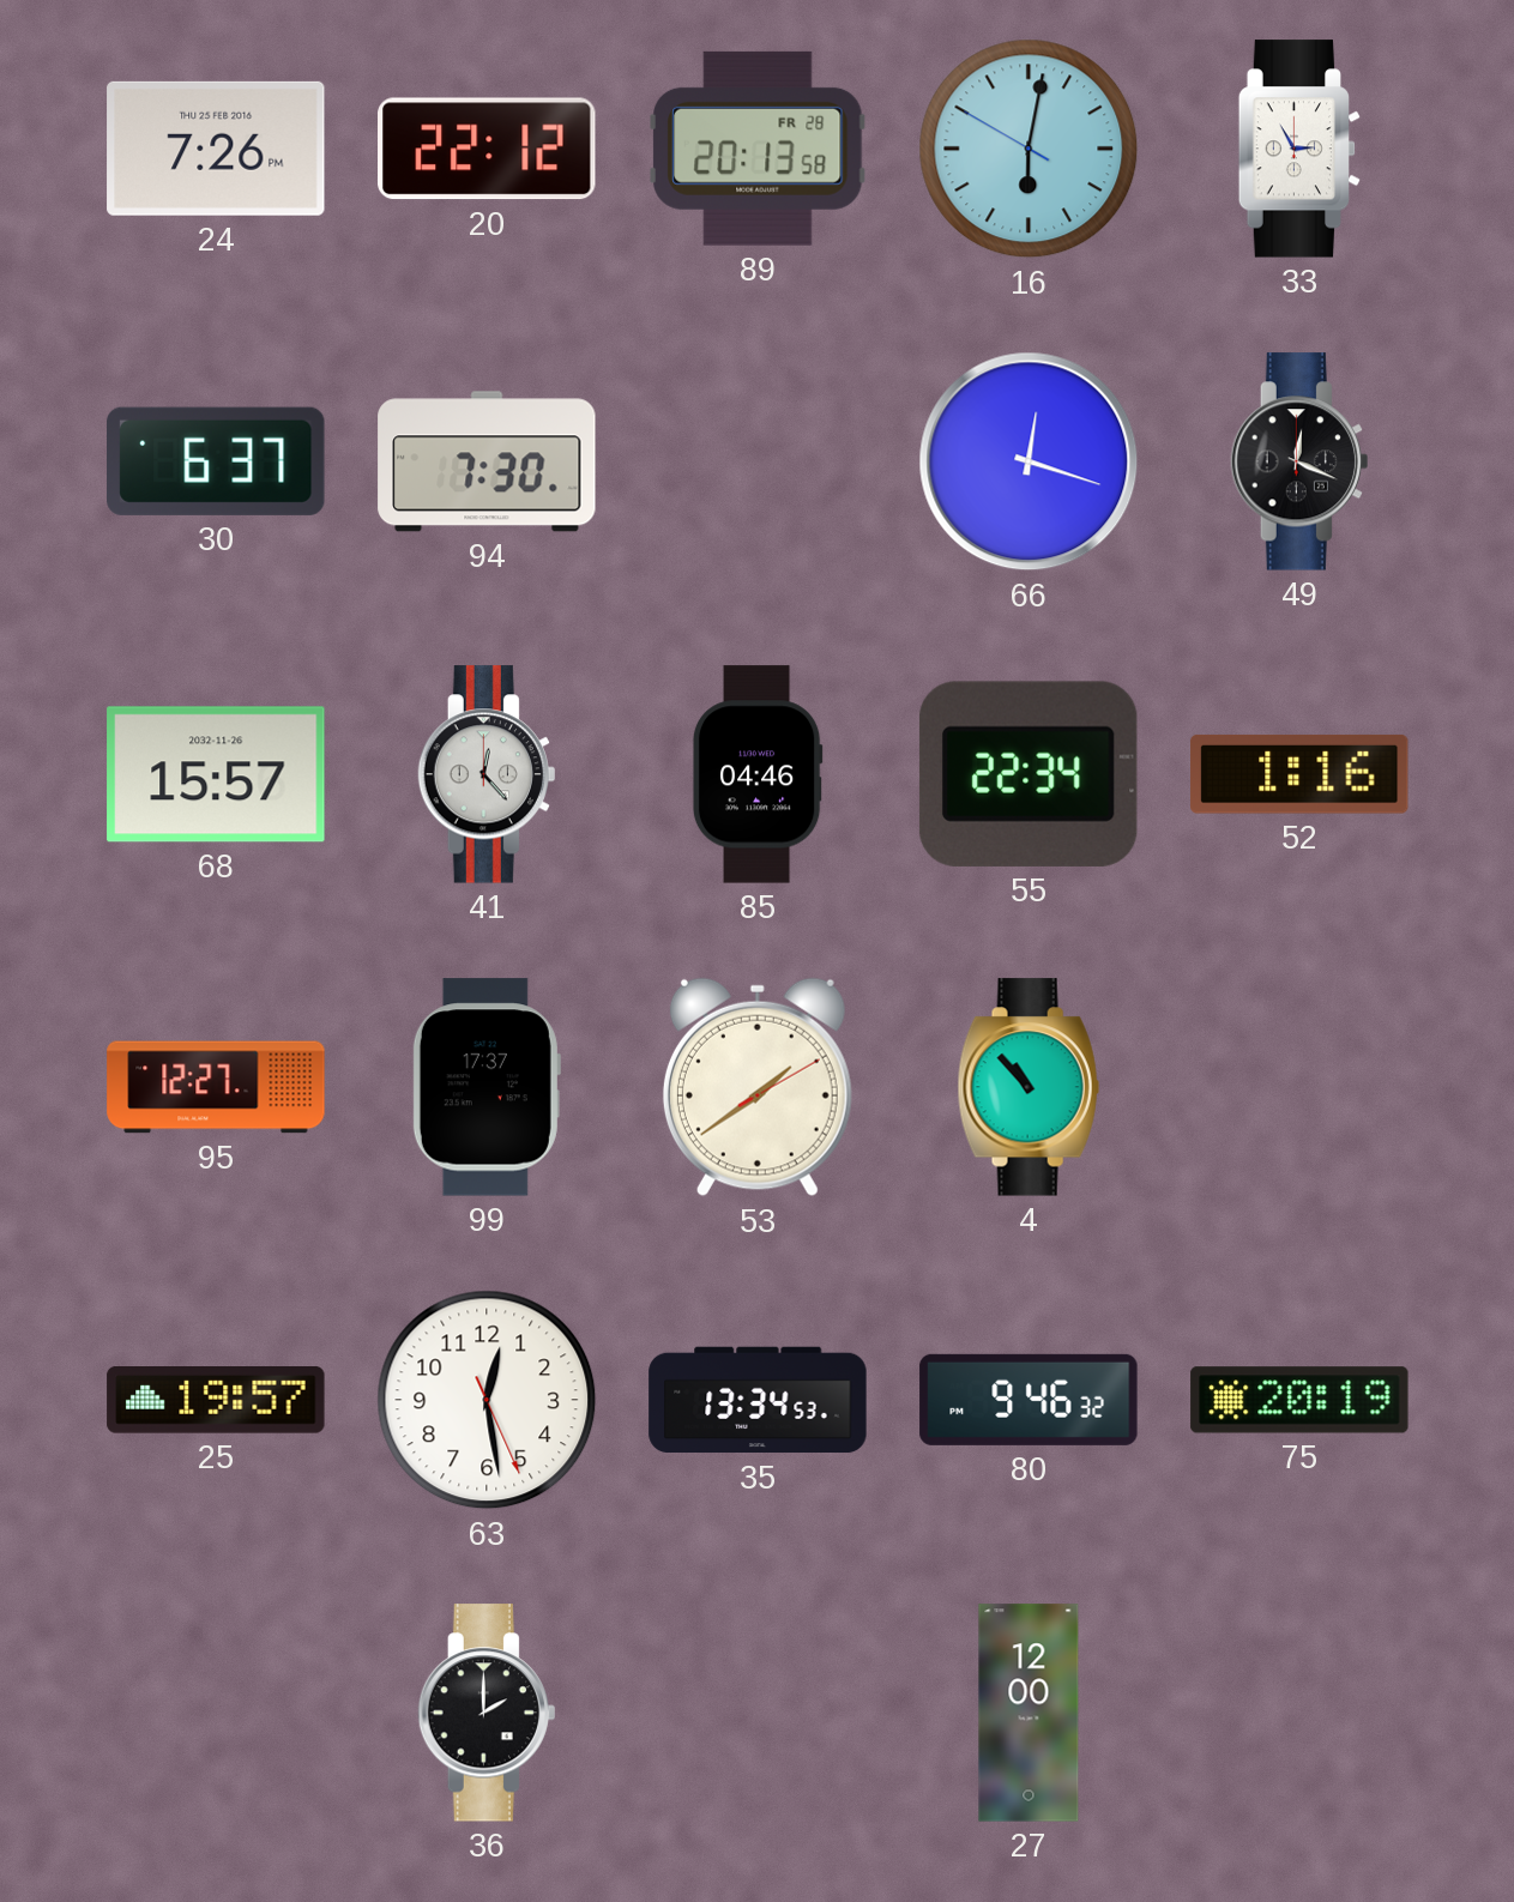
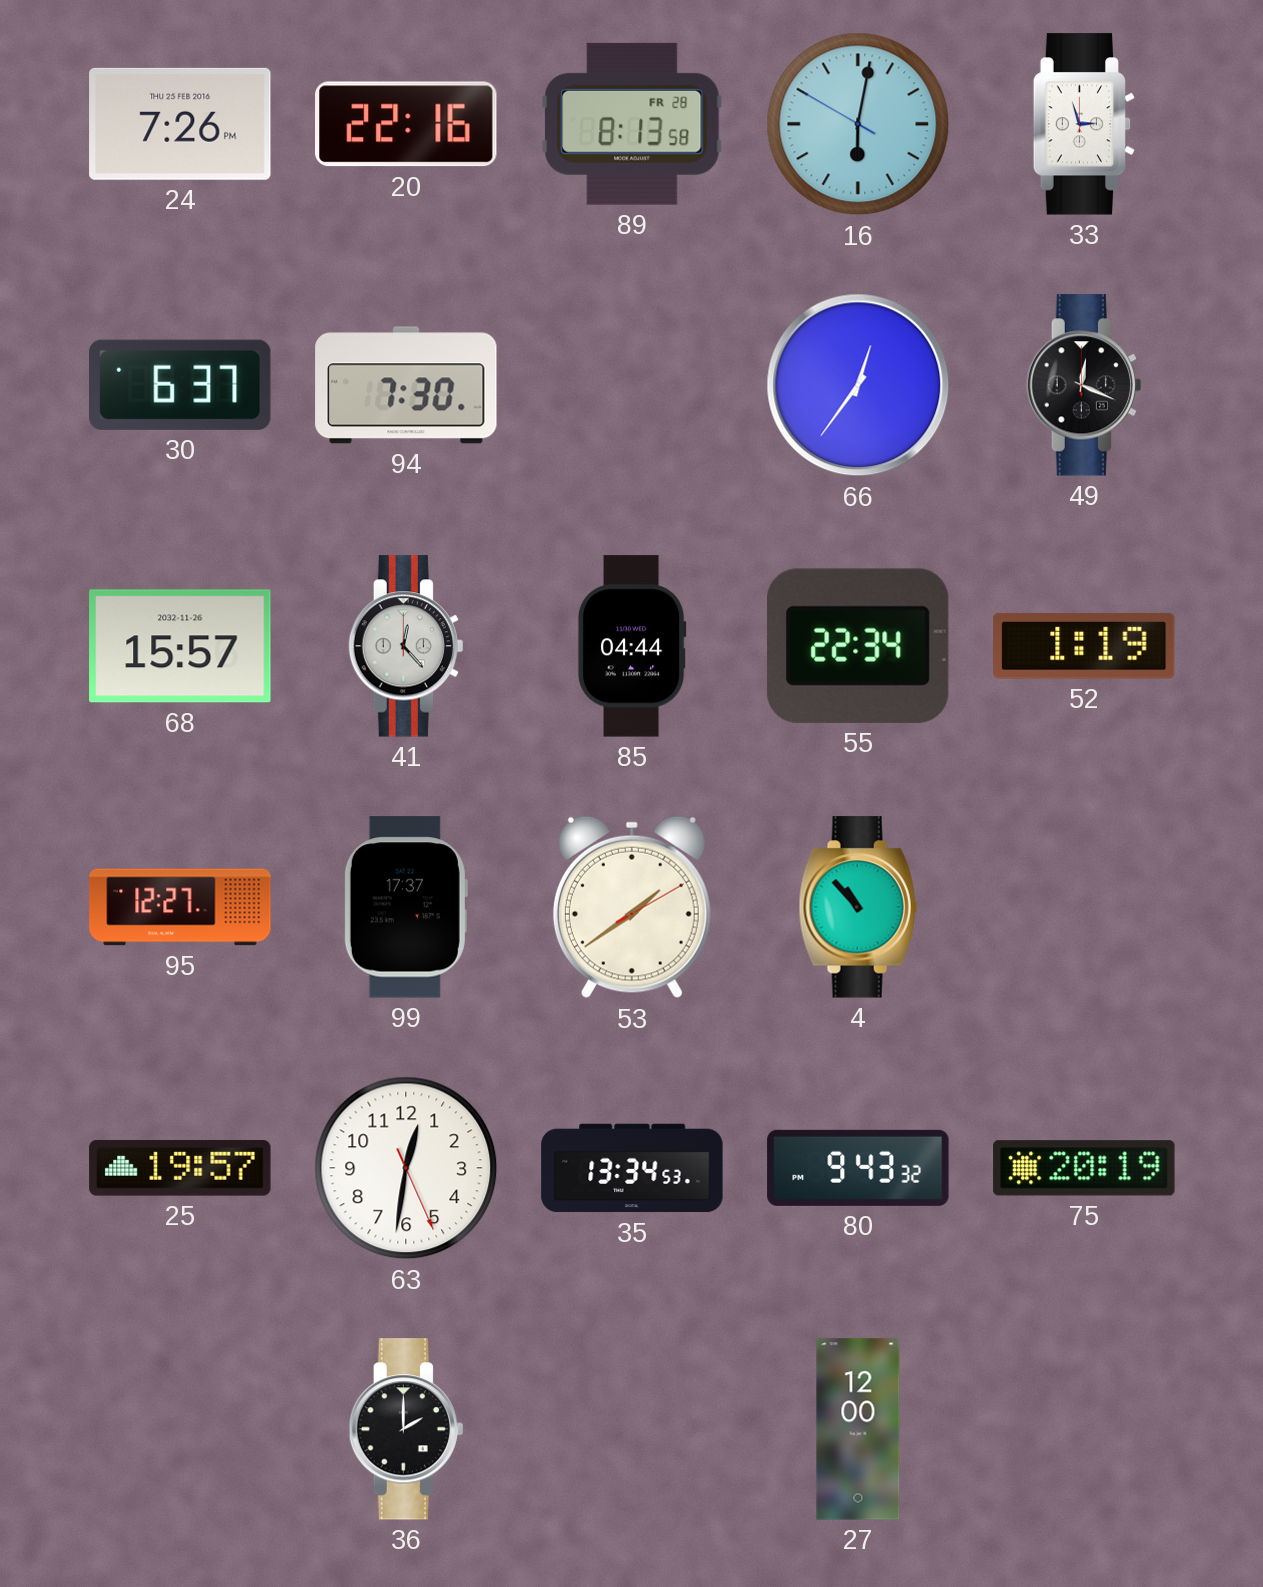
20: 22:12 -> 22:16 (406, 124)
89: 20:13 -> 8:13 (632, 124)
33: 2:55 -> 2:57 (1084, 124)
66: 12:18 -> 12:36 (858, 385)
85: 04:46 -> 04:44 (632, 646)
52: 1:16 -> 1:19 (1084, 646)
63: 12:28 -> 12:31 (406, 1168)
80: 9:46 -> 9:43 (858, 1168)
